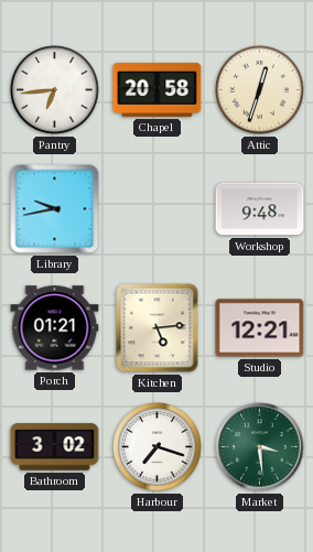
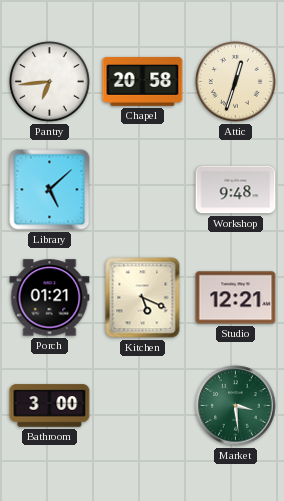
Library: 9:43 -> 5:08 (50, 190)
Kitchen: 5:14 -> 5:19 (143, 298)
Bathroom: 3:02 -> 3:00 (50, 406)
Harbour: 7:18 -> none (158, 447)
